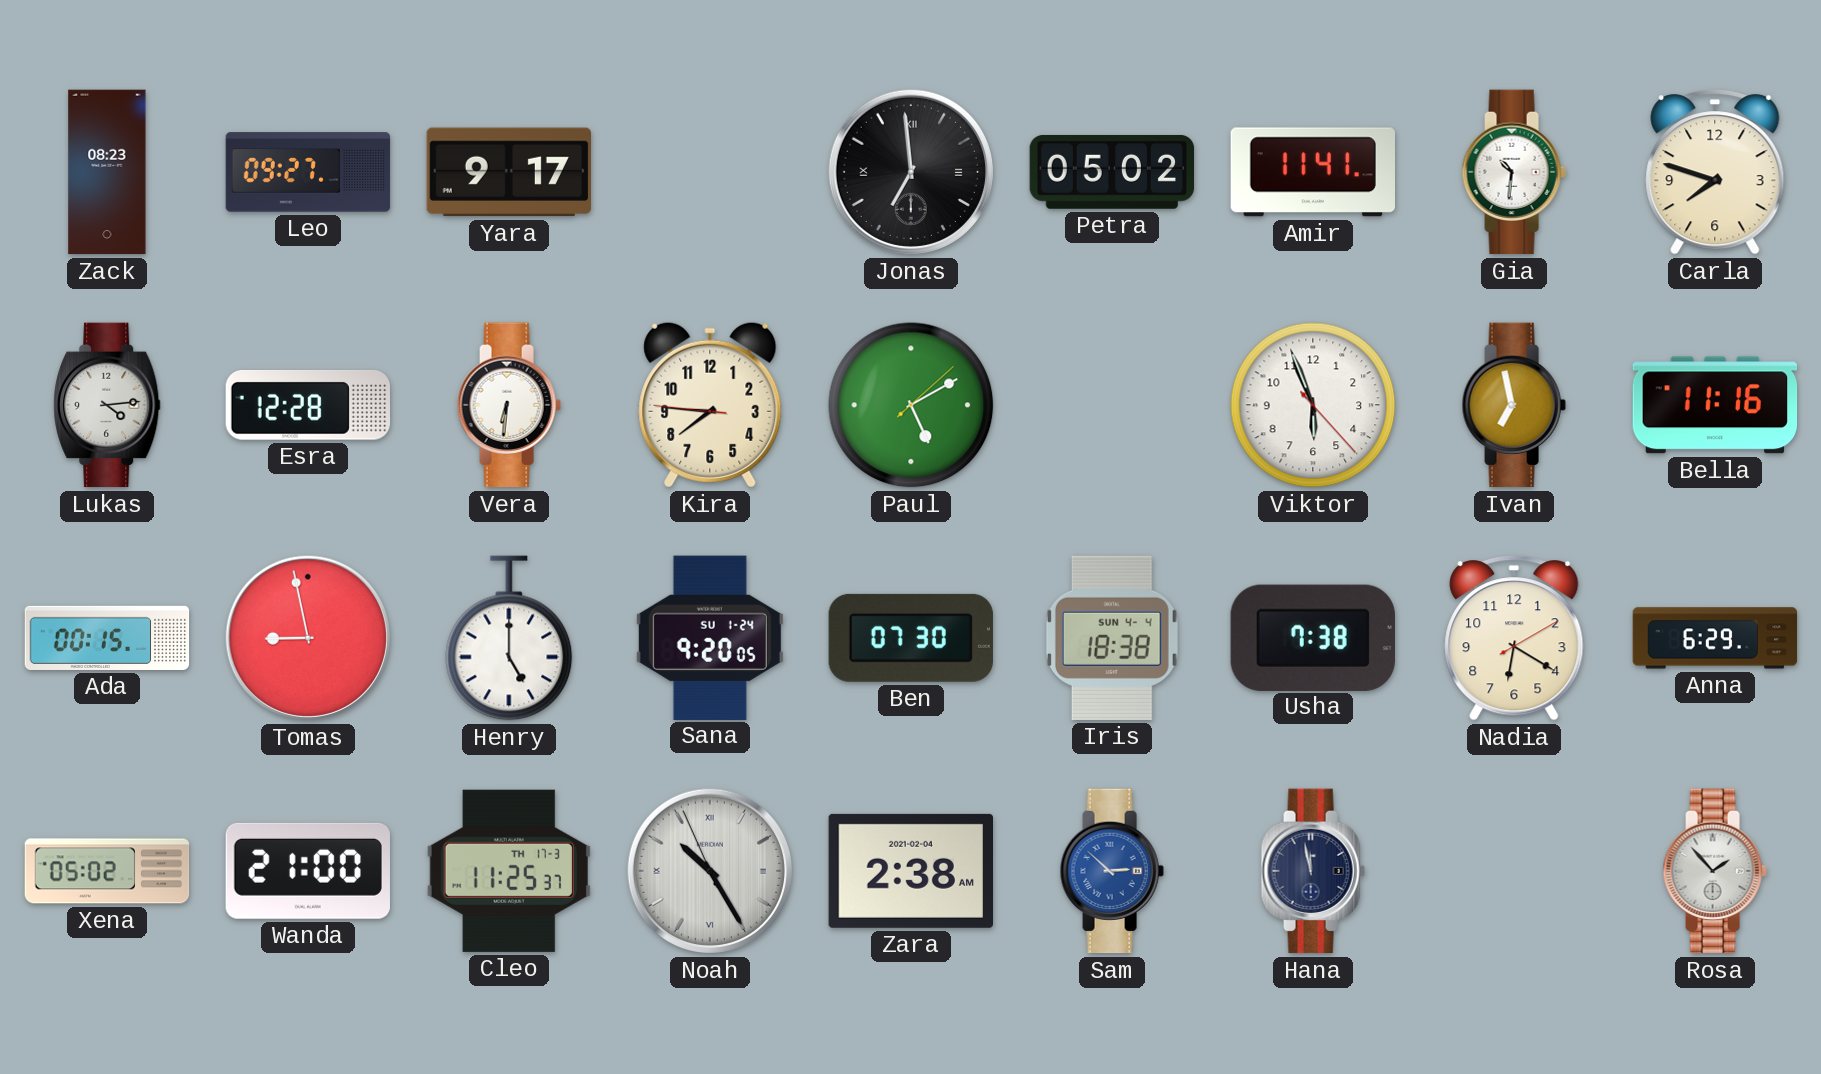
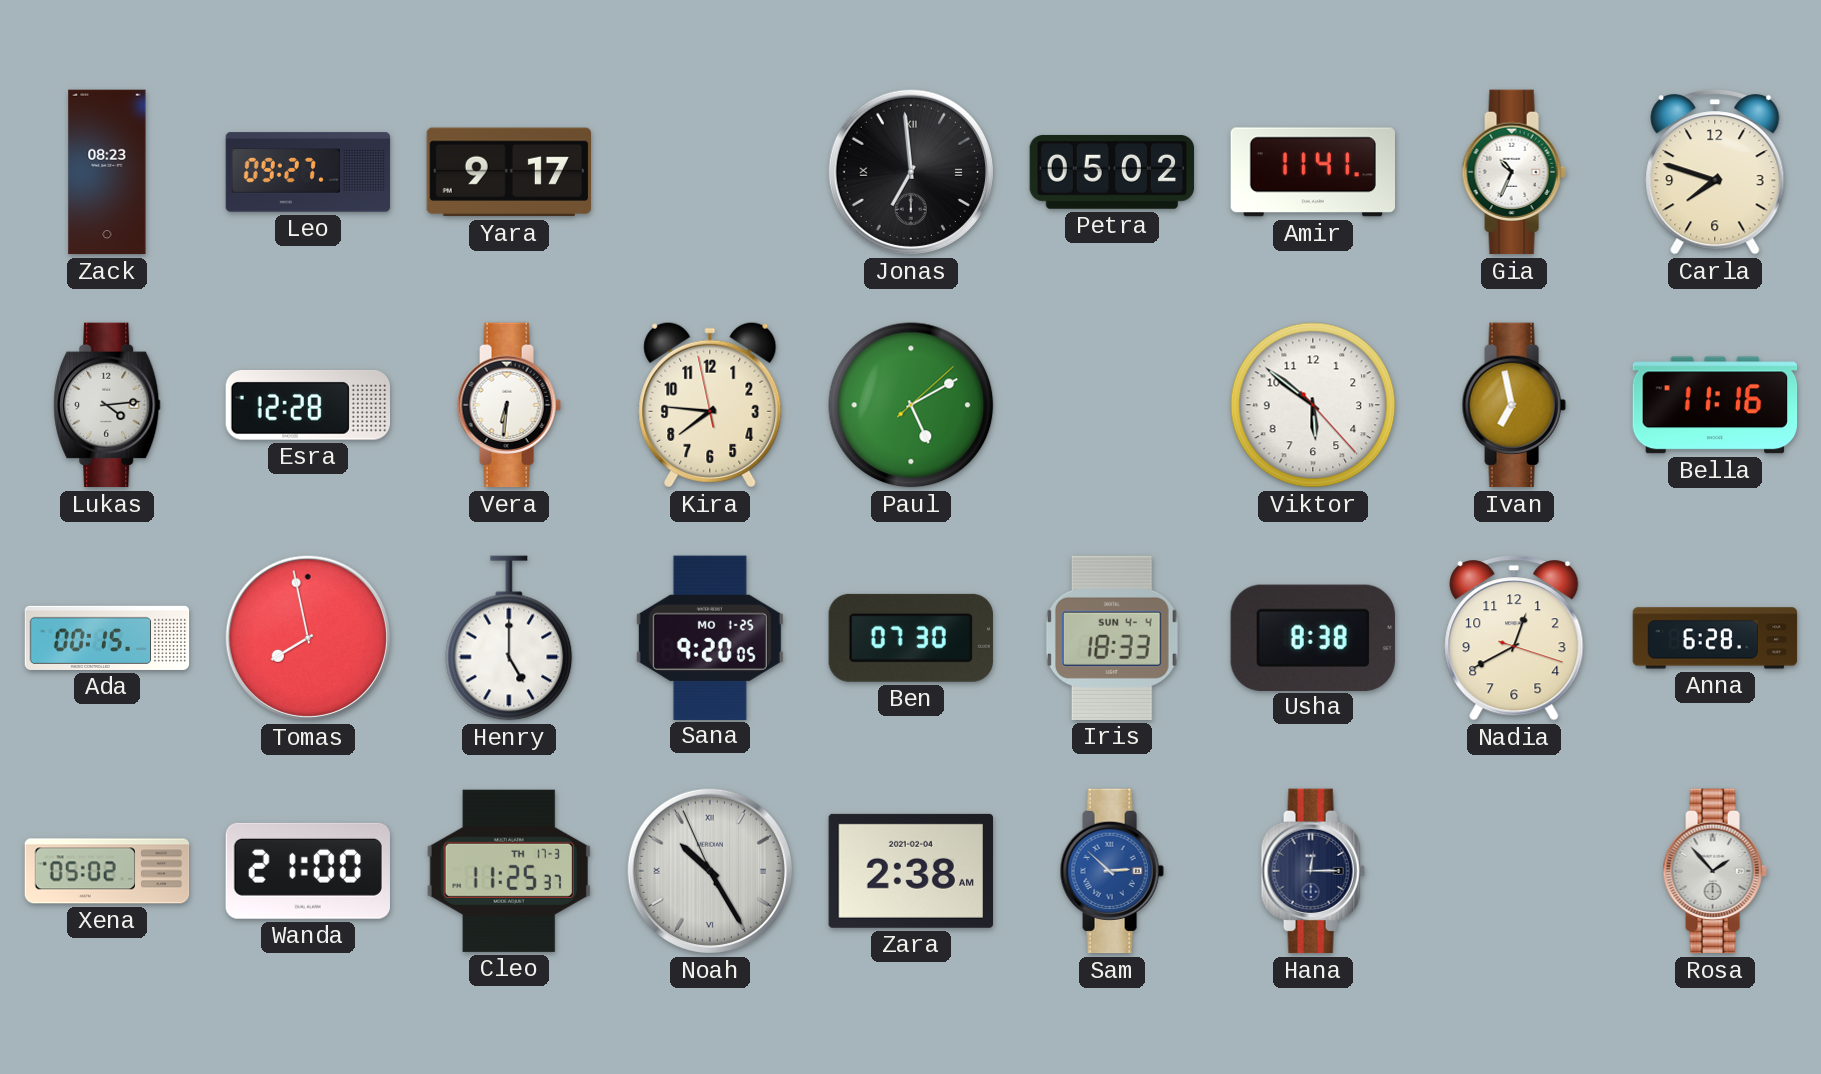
Gia: 10:31 -> 10:34 (1514, 172)
Kira: 7:45:46 -> 7:45:58 (710, 405)
Viktor: 5:56 -> 5:51 (1313, 405)
Tomas: 8:58 -> 7:58 (308, 638)
Sana date: SU 1-24 -> MO 1-25 (710, 637)
Iris: 18:38 -> 18:33 (1112, 638)
Usha: 7:38 -> 8:38 (1313, 637)
Nadia: 6:20 -> 12:40 (1514, 638)
Anna: 6:29 -> 6:28 (1715, 638)
Hana: 11:58 -> 12:15 (1313, 871)
